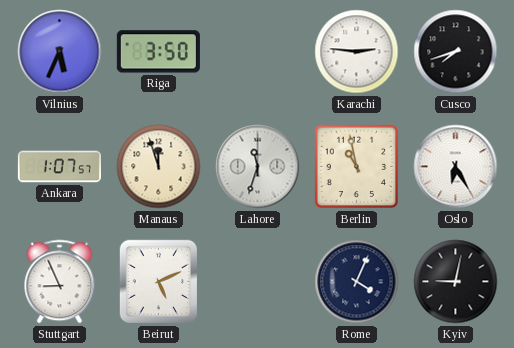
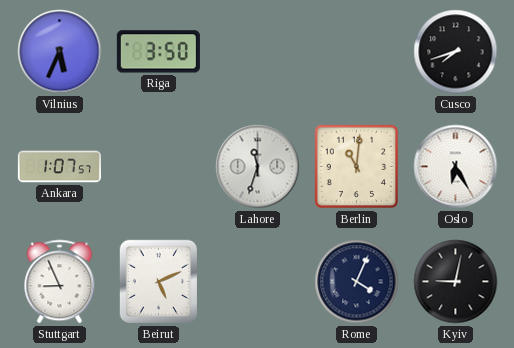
Karachi: 2:46 -> none (357, 52)
Manaus: 11:57 -> none (159, 167)
Berlin: 10:58 -> 11:01 (357, 167)
